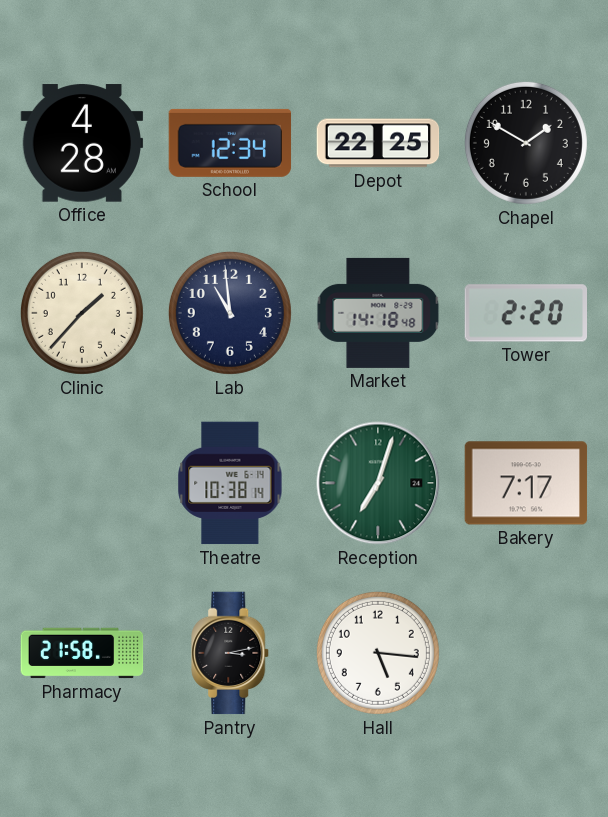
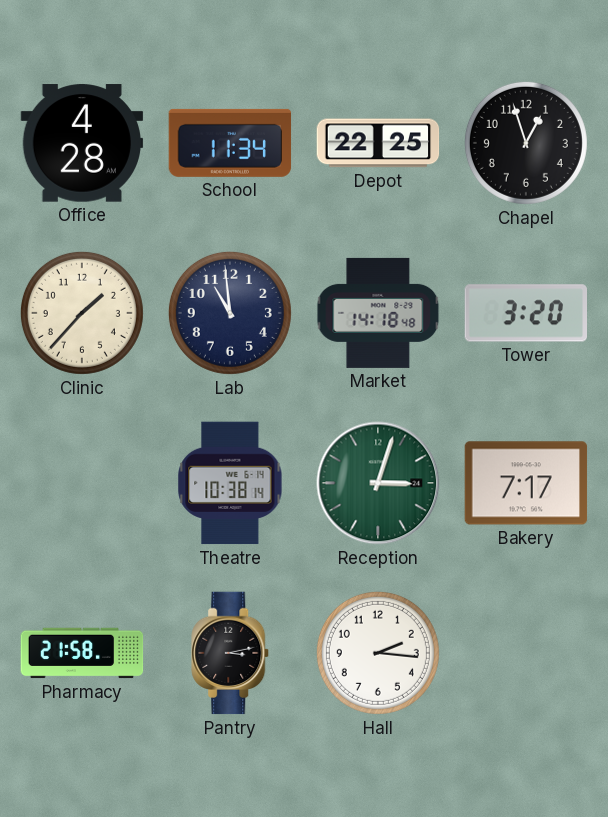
School: 12:34 -> 11:34 (230, 143)
Chapel: 1:50 -> 12:57 (526, 143)
Tower: 2:20 -> 3:20 (526, 313)
Reception: 7:03 -> 3:03 (378, 483)
Hall: 5:16 -> 2:16 (378, 653)
